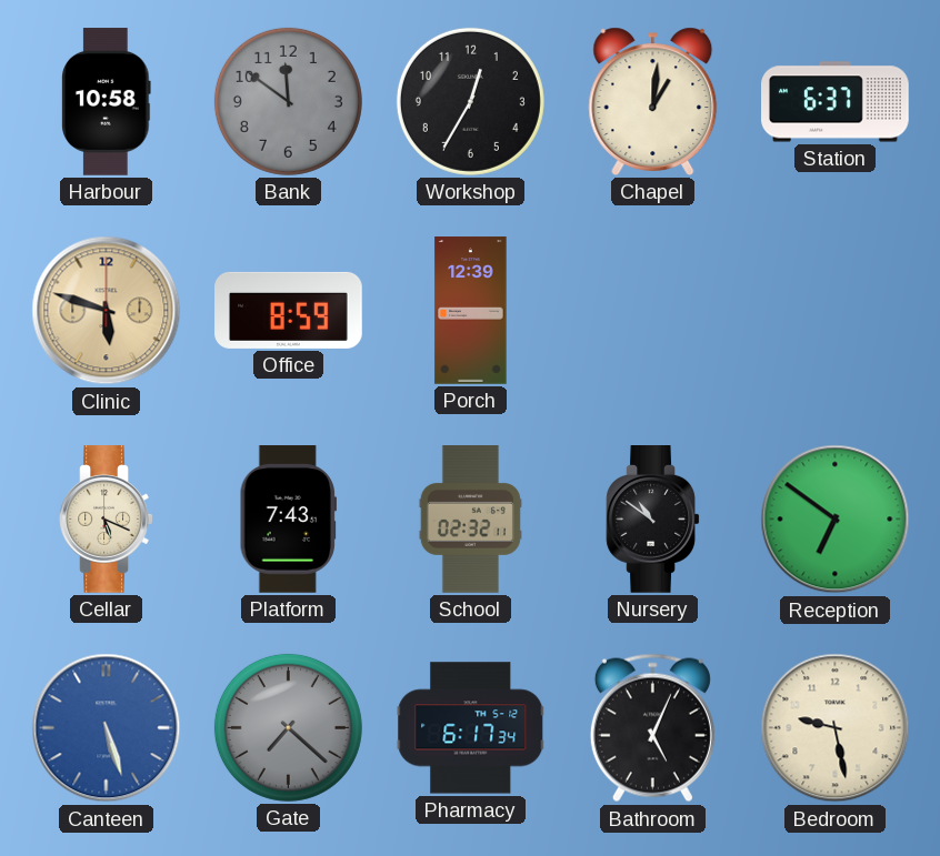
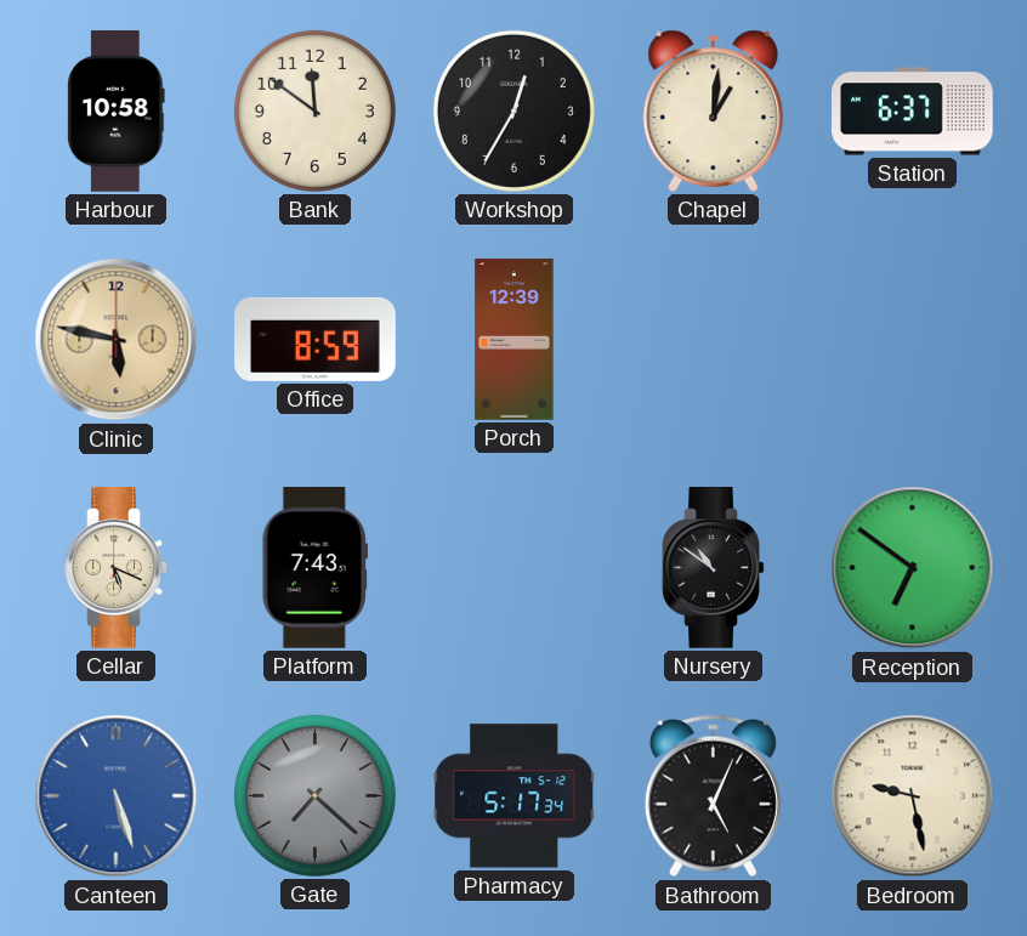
Bank dial: grey -> cream (314, 110)
Clinic: 5:48 -> 5:47 (117, 340)
School: 02:32 -> none (470, 520)
Pharmacy: 6:17 -> 5:17 (515, 796)
